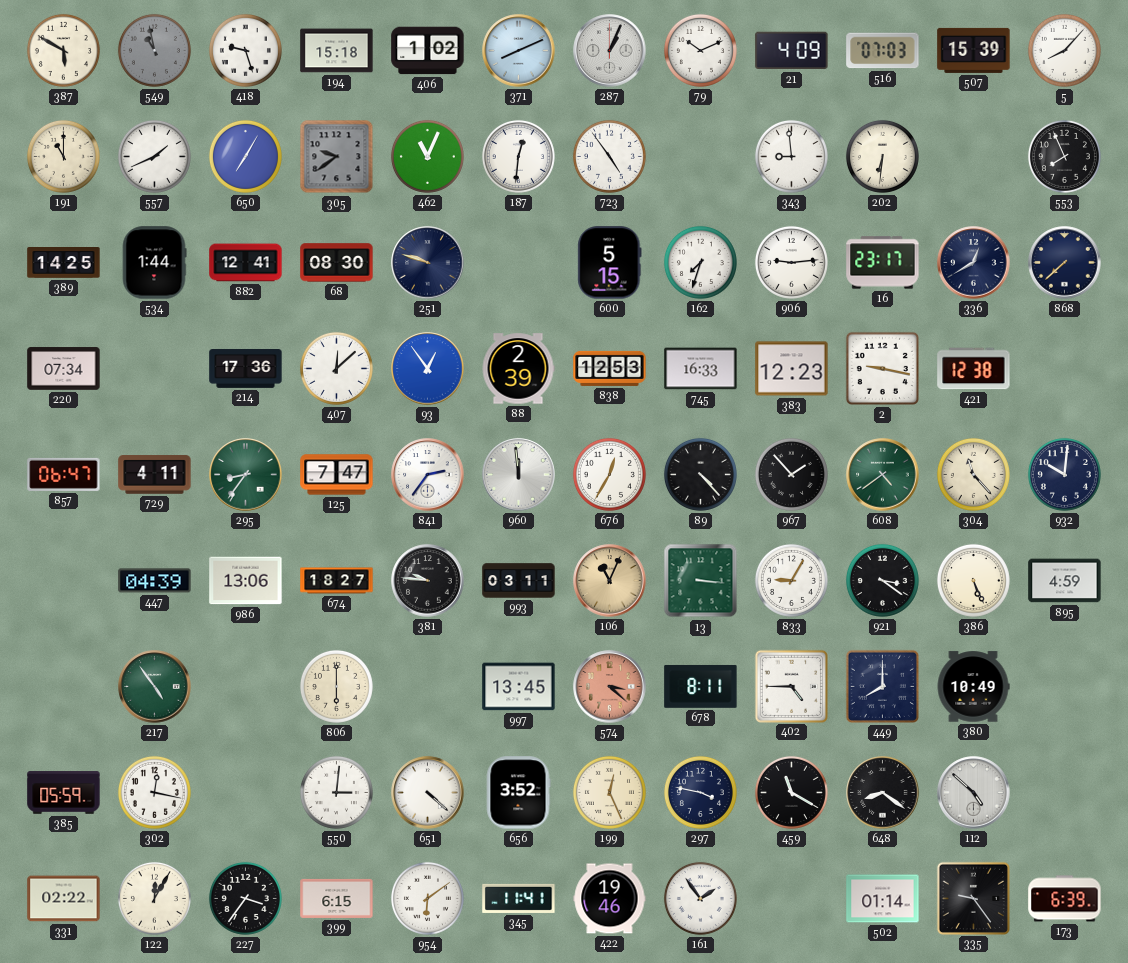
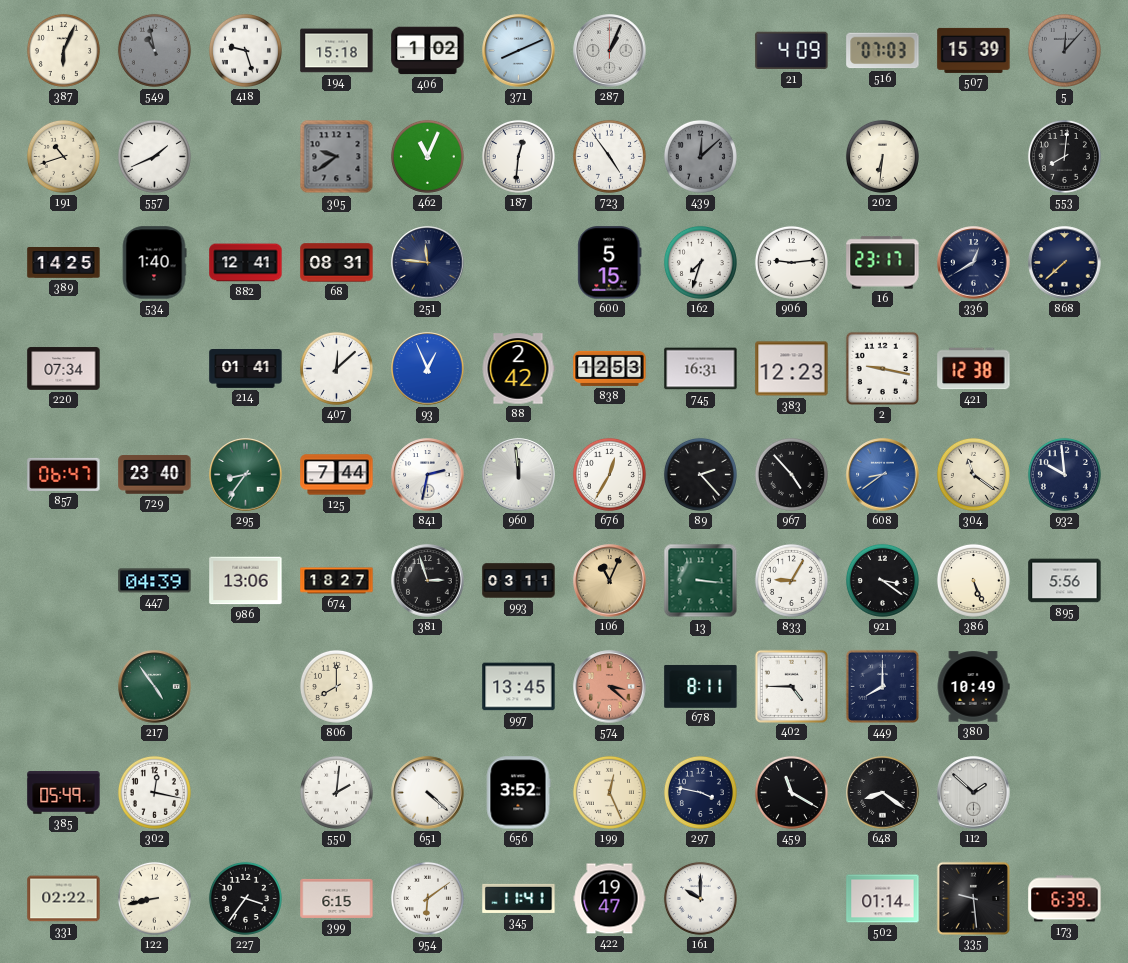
387: 5:50 -> 6:04 (63, 50)
79: 10:11 -> none (700, 50)
5: 8:07 -> 12:07 (1064, 50)
5 dial: white -> grey (1064, 50)
191: 11:00 -> 10:42 (63, 156)
650: 7:05 -> none (245, 156)
439: none -> 12:08 (700, 156)
343: 8:59 -> none (791, 156)
553: 7:56 -> 8:01 (1064, 156)
534: 1:44 -> 1:40 (154, 263)
68: 08:30 -> 08:31 (337, 263)
251: 9:48 -> 11:46 (428, 263)
214: 17:36 -> 01:41 (246, 369)
93: 12:54 -> 12:56 (428, 369)
88: 2:39 -> 2:42 (518, 369)
745: 16:33 -> 16:31 (701, 369)
729: 4:11 -> 23:40 (155, 475)
125: 7:47 -> 7:44 (337, 475)
841: 2:36 -> 2:32 (428, 475)
89: 4:23 -> 2:23 (700, 474)
967: 1:53 -> 4:53 (791, 474)
608: 4:39 -> 8:39 (883, 475)
608 dial: green -> blue (883, 475)
304: 11:23 -> 11:21 (973, 474)
932: 10:01 -> 9:59 (1064, 474)
381: 9:46 -> 2:57 (428, 581)
895: 4:59 -> 5:56 (1065, 581)
806: 6:00 -> 8:00 (336, 686)
385: 05:59 -> 05:49 (64, 793)
550: 3:01 -> 2:01 (336, 792)
112: 4:52 -> 1:52 (974, 793)
122: 12:05 -> 8:43 (154, 898)
422: 19:46 -> 19:47 (610, 899)
161: 1:54 -> 10:00 (700, 898)
335: 9:24 -> 9:29 (973, 898)
